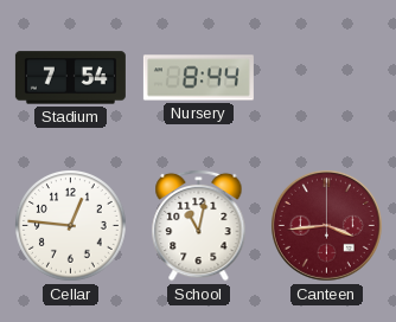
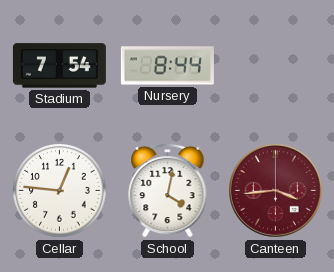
School: 11:02 -> 4:02 (168, 190)
